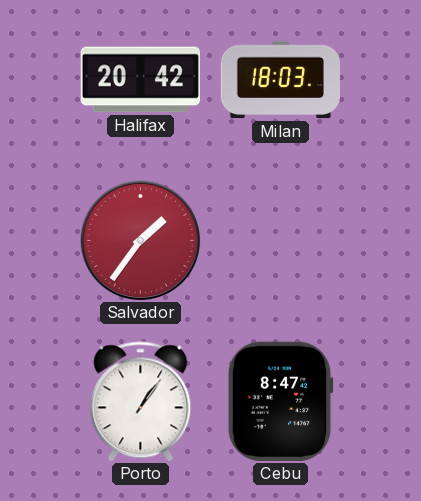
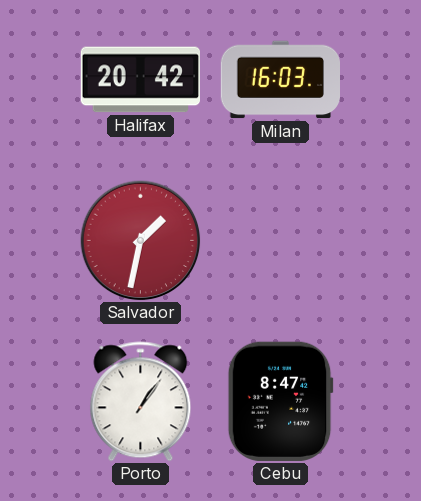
Milan: 18:03 -> 16:03 (281, 80)
Salvador: 1:36 -> 1:32 (141, 241)
